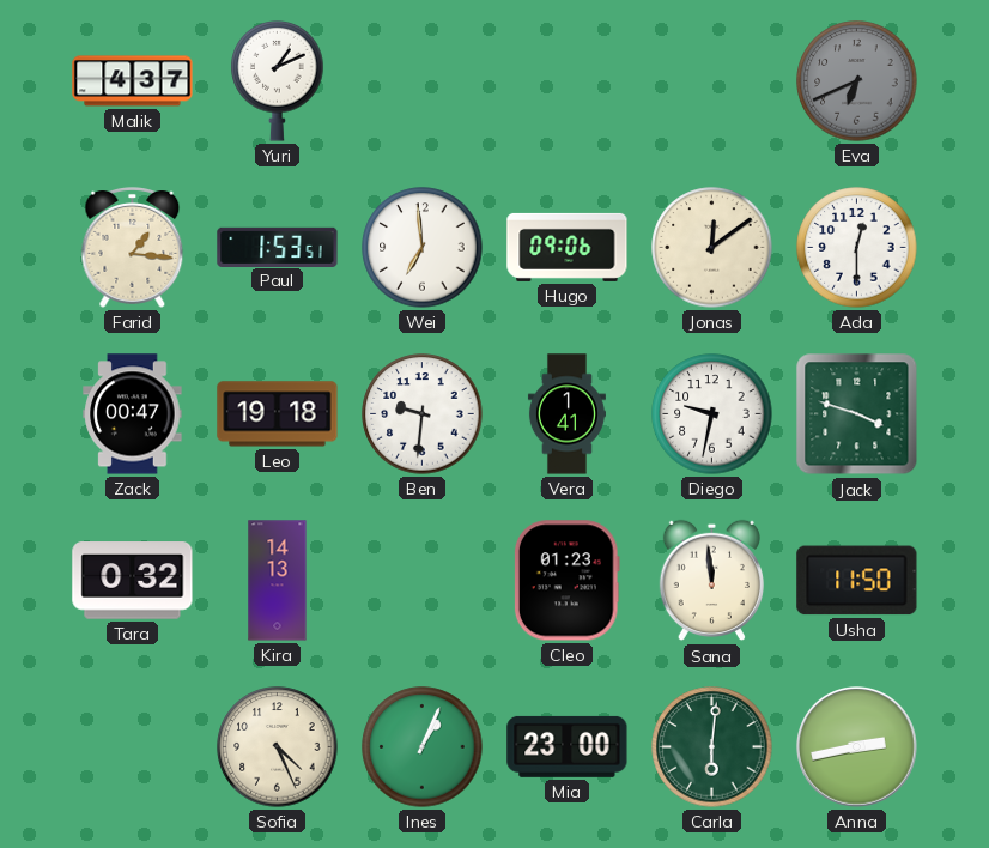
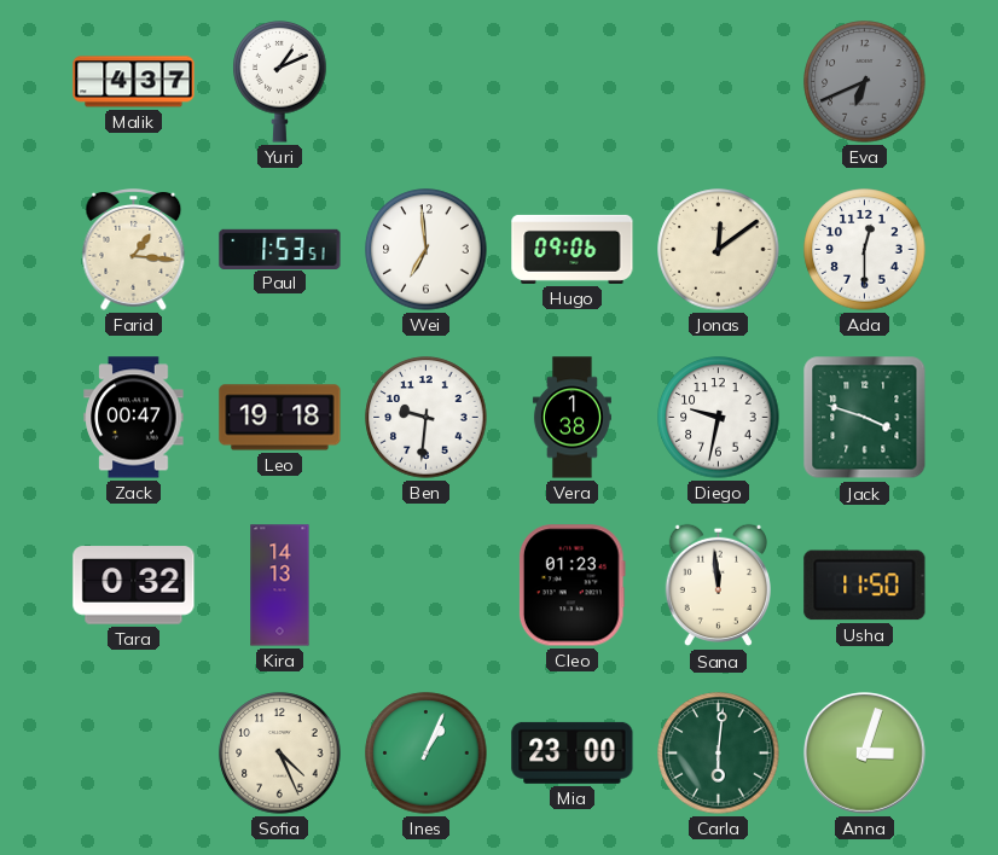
Vera: 1:41 -> 1:38 (571, 418)
Anna: 2:43 -> 3:03 (865, 754)
